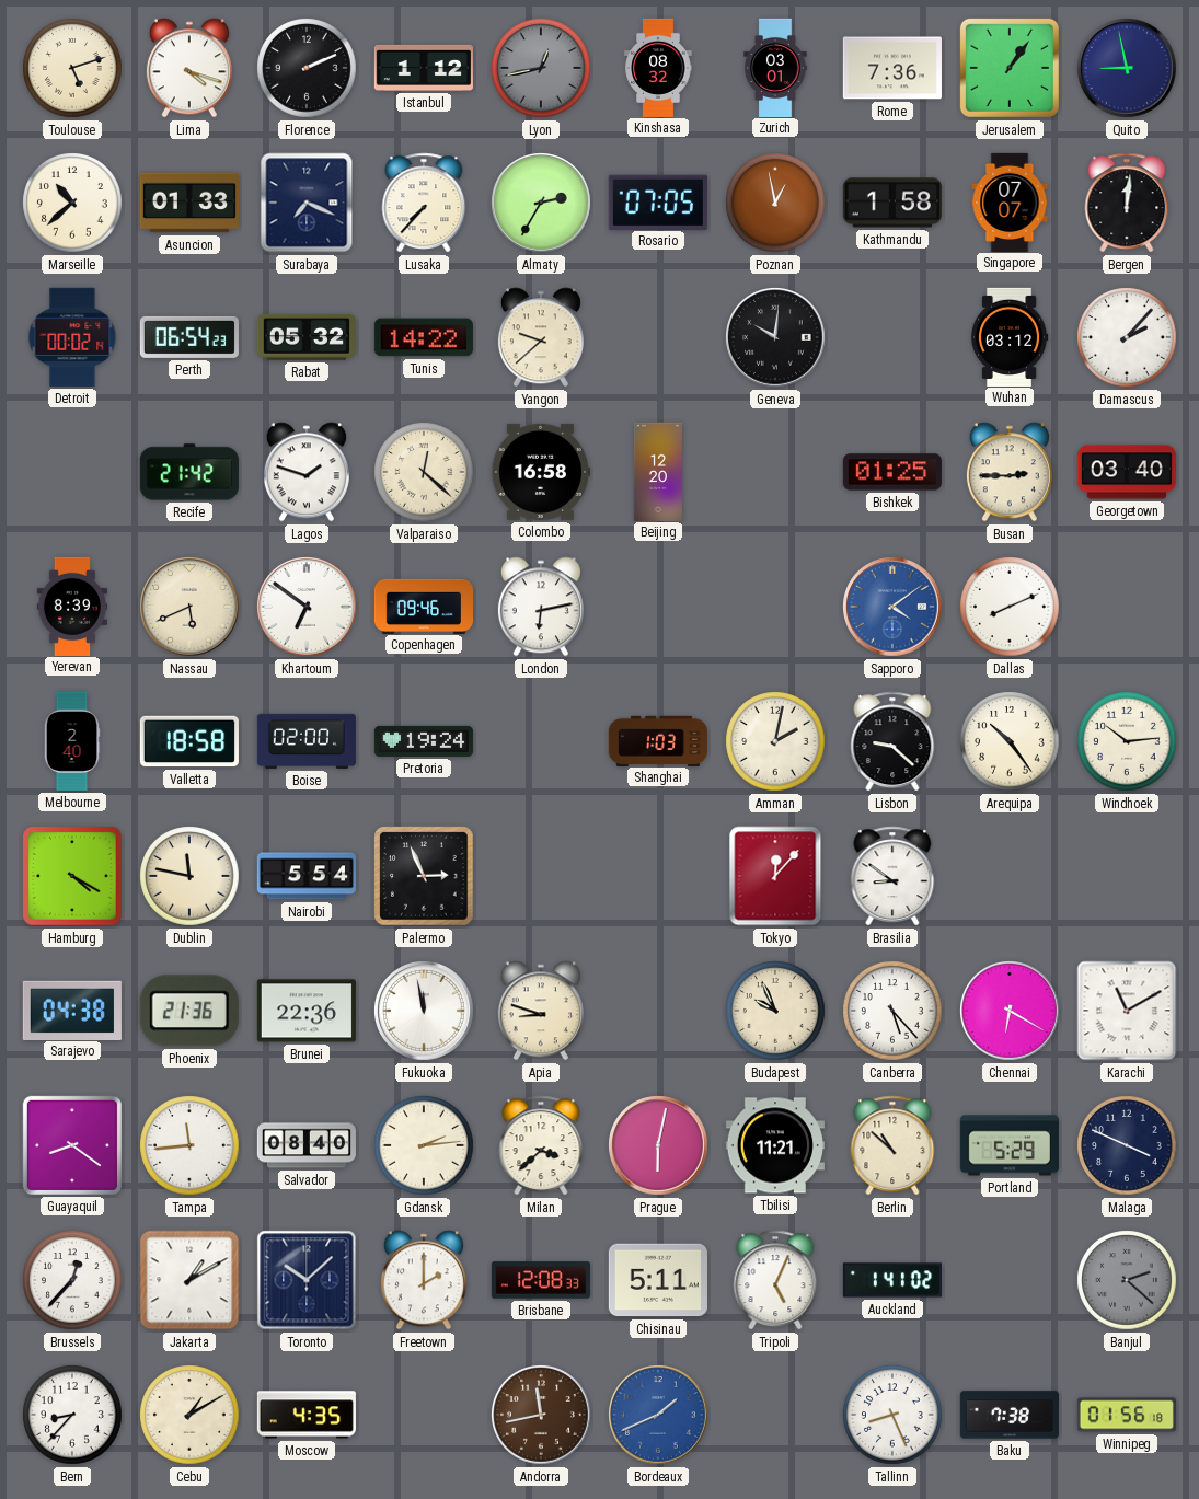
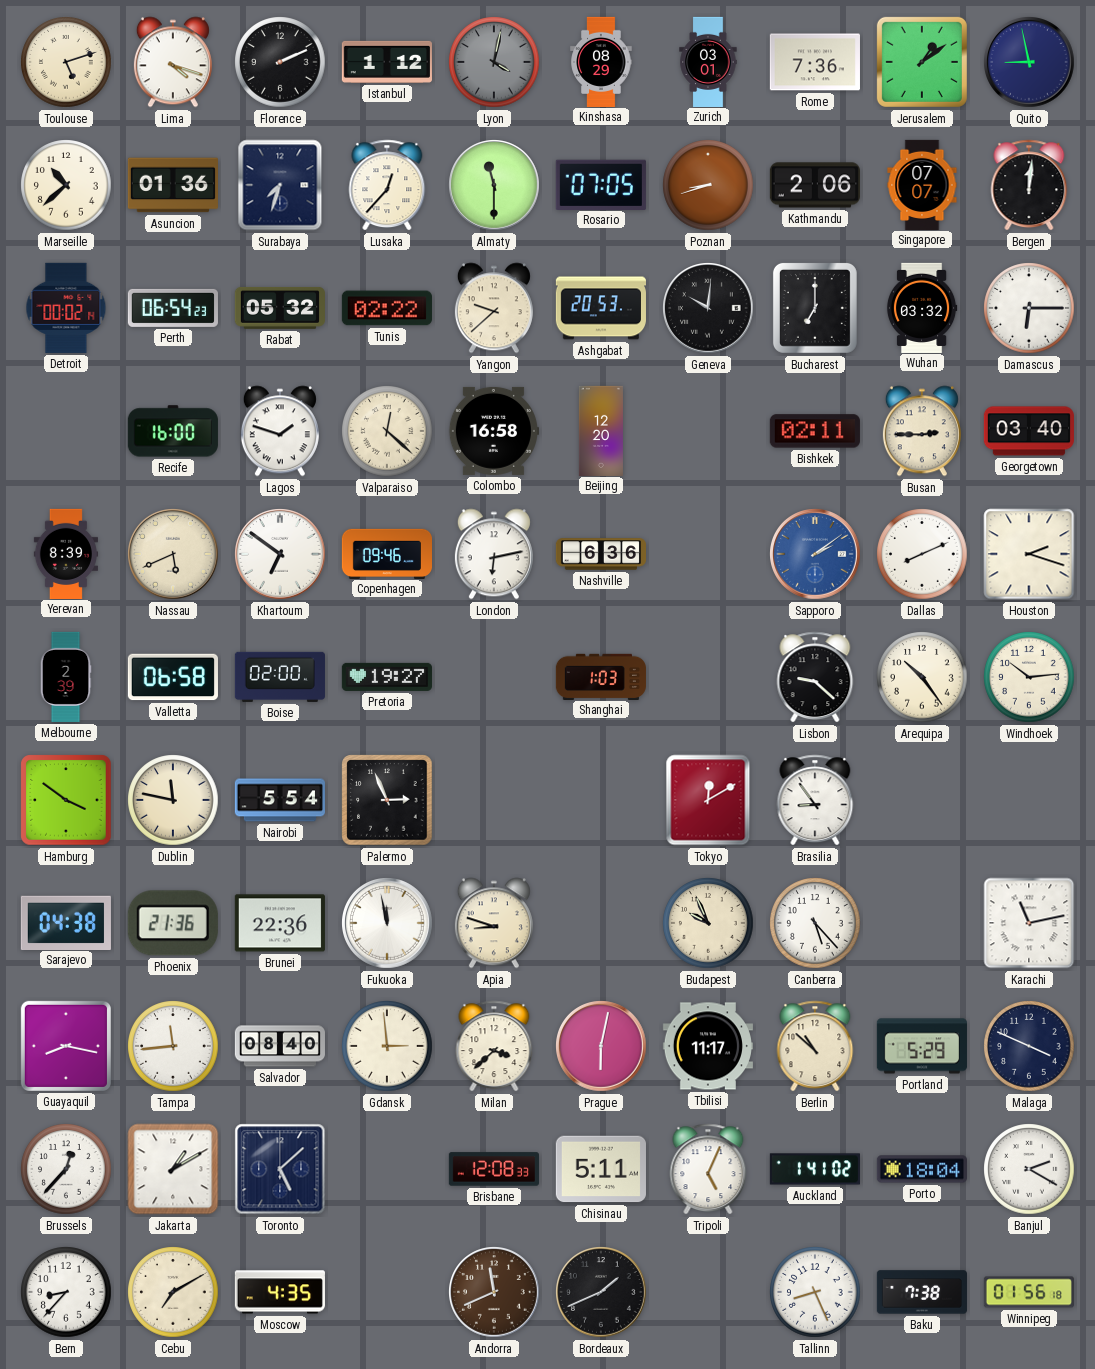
Lyon: 12:43 -> 4:02 (494, 62)
Kinshasa: 08:32 -> 08:29 (601, 61)
Jerusalem: 1:06 -> 1:09 (922, 62)
Asuncion: 01:33 -> 01:36 (173, 185)
Surabaya: 7:19 -> 7:33 (280, 185)
Lusaka: 7:37 -> 12:37 (387, 185)
Almaty: 2:35 -> 11:30 (495, 186)
Poznan: 12:58 -> 8:42 (708, 185)
Kathmandu: 1:58 -> 2:06 (815, 185)
Tunis: 14:22 -> 02:22 (387, 308)
Ashgabat: none -> 20:53 (601, 308)
Bucharest: none -> 7:00 (815, 308)
Wuhan: 03:12 -> 03:32 (922, 307)
Damascus: 2:07 -> 6:15 (1029, 308)
Recife: 21:42 -> 16:00 (173, 431)
Bishkek: 01:25 -> 02:11 (815, 431)
Nashville: none -> 6:36 (600, 554)
Sapporo: 4:09 -> 2:09 (816, 555)
Houston: none -> 2:18 (1029, 554)
Melbourne: 2:40 -> 2:39 (66, 677)
Valletta: 18:58 -> 06:58 (173, 677)
Pretoria: 19:24 -> 19:27 (387, 677)
Amman: 2:02 -> none (775, 741)
Hamburg: 4:20 -> 3:51 (66, 800)
Tokyo: 12:07 -> 12:10 (708, 800)
Brasilia: 8:51 -> 8:54 (815, 800)
Chennai: 6:20 -> none (1011, 1012)
Karachi: 11:10 -> 11:13 (1029, 923)
Guayaquil: 8:21 -> 8:17 (66, 1046)
Gdansk: 2:14 -> 2:59 (387, 1046)
Tbilisi: 11:21 -> 11:17 (708, 1046)
Toronto: 10:08 -> 5:08 (280, 1169)
Freetown: 2:00 -> none (424, 1280)
Porto: none -> 18:04 (922, 1169)
Banjul: 2:22 -> 2:20 (1029, 1169)
Banjul dial: grey -> white (1029, 1169)
Cebu: 1:10 -> 7:10 (173, 1292)
Andorra: 11:43 -> 11:41 (495, 1293)
Bordeaux dial: blue -> black (602, 1293)
